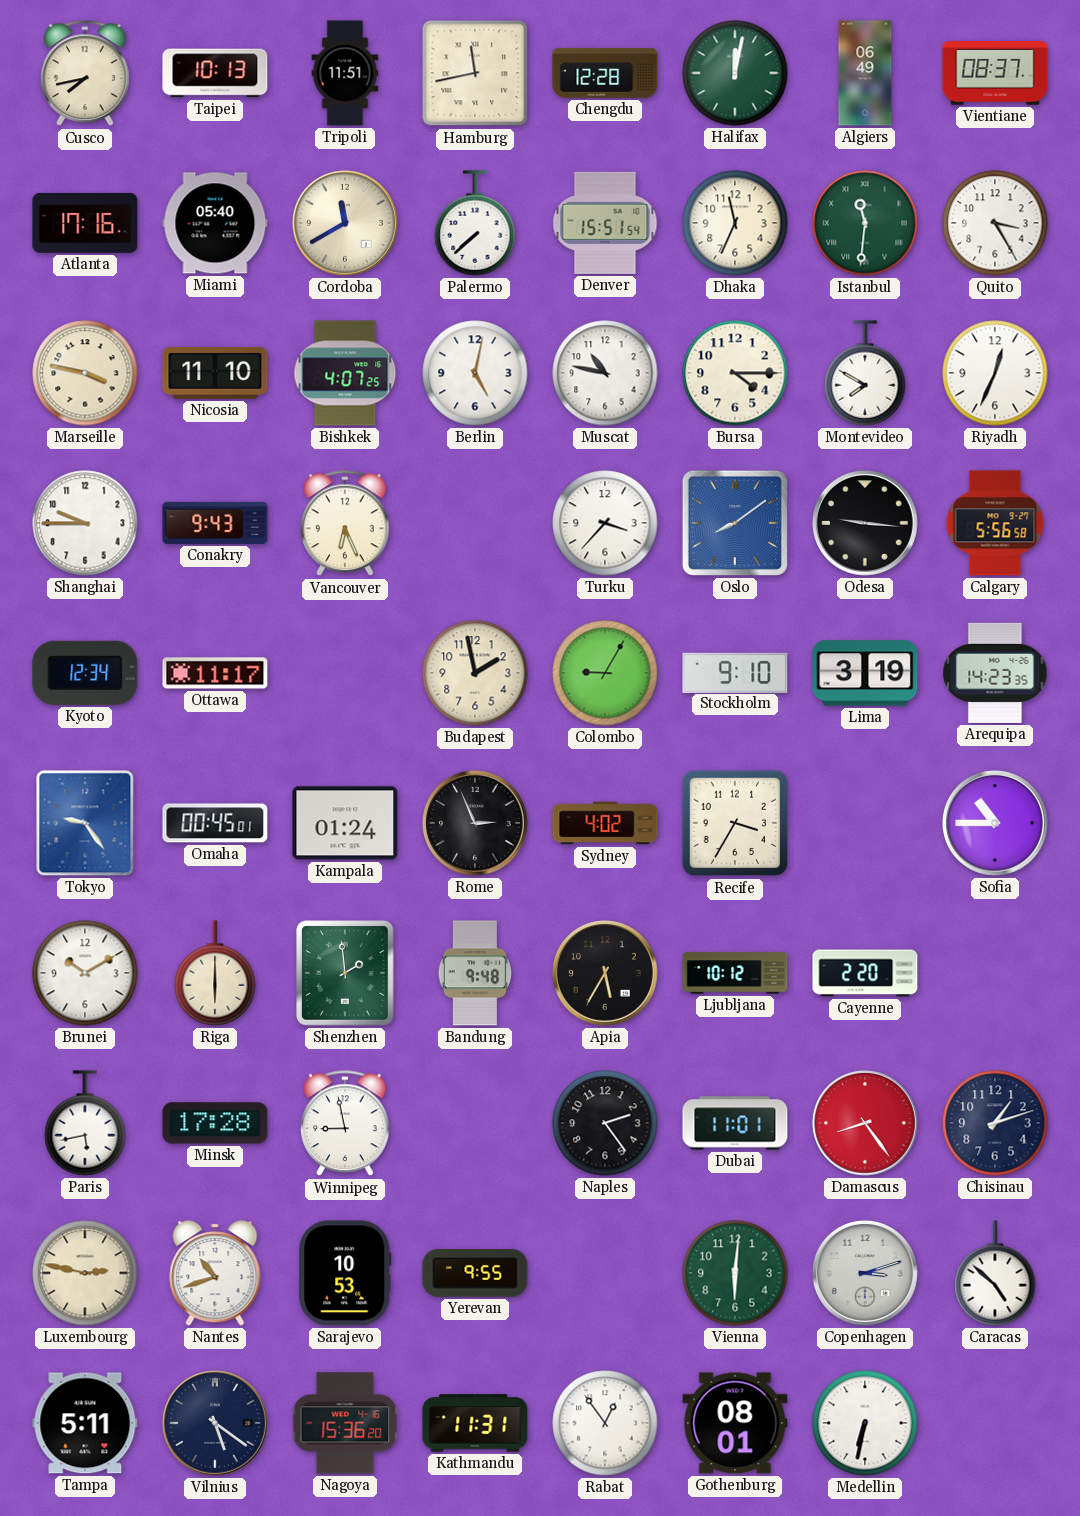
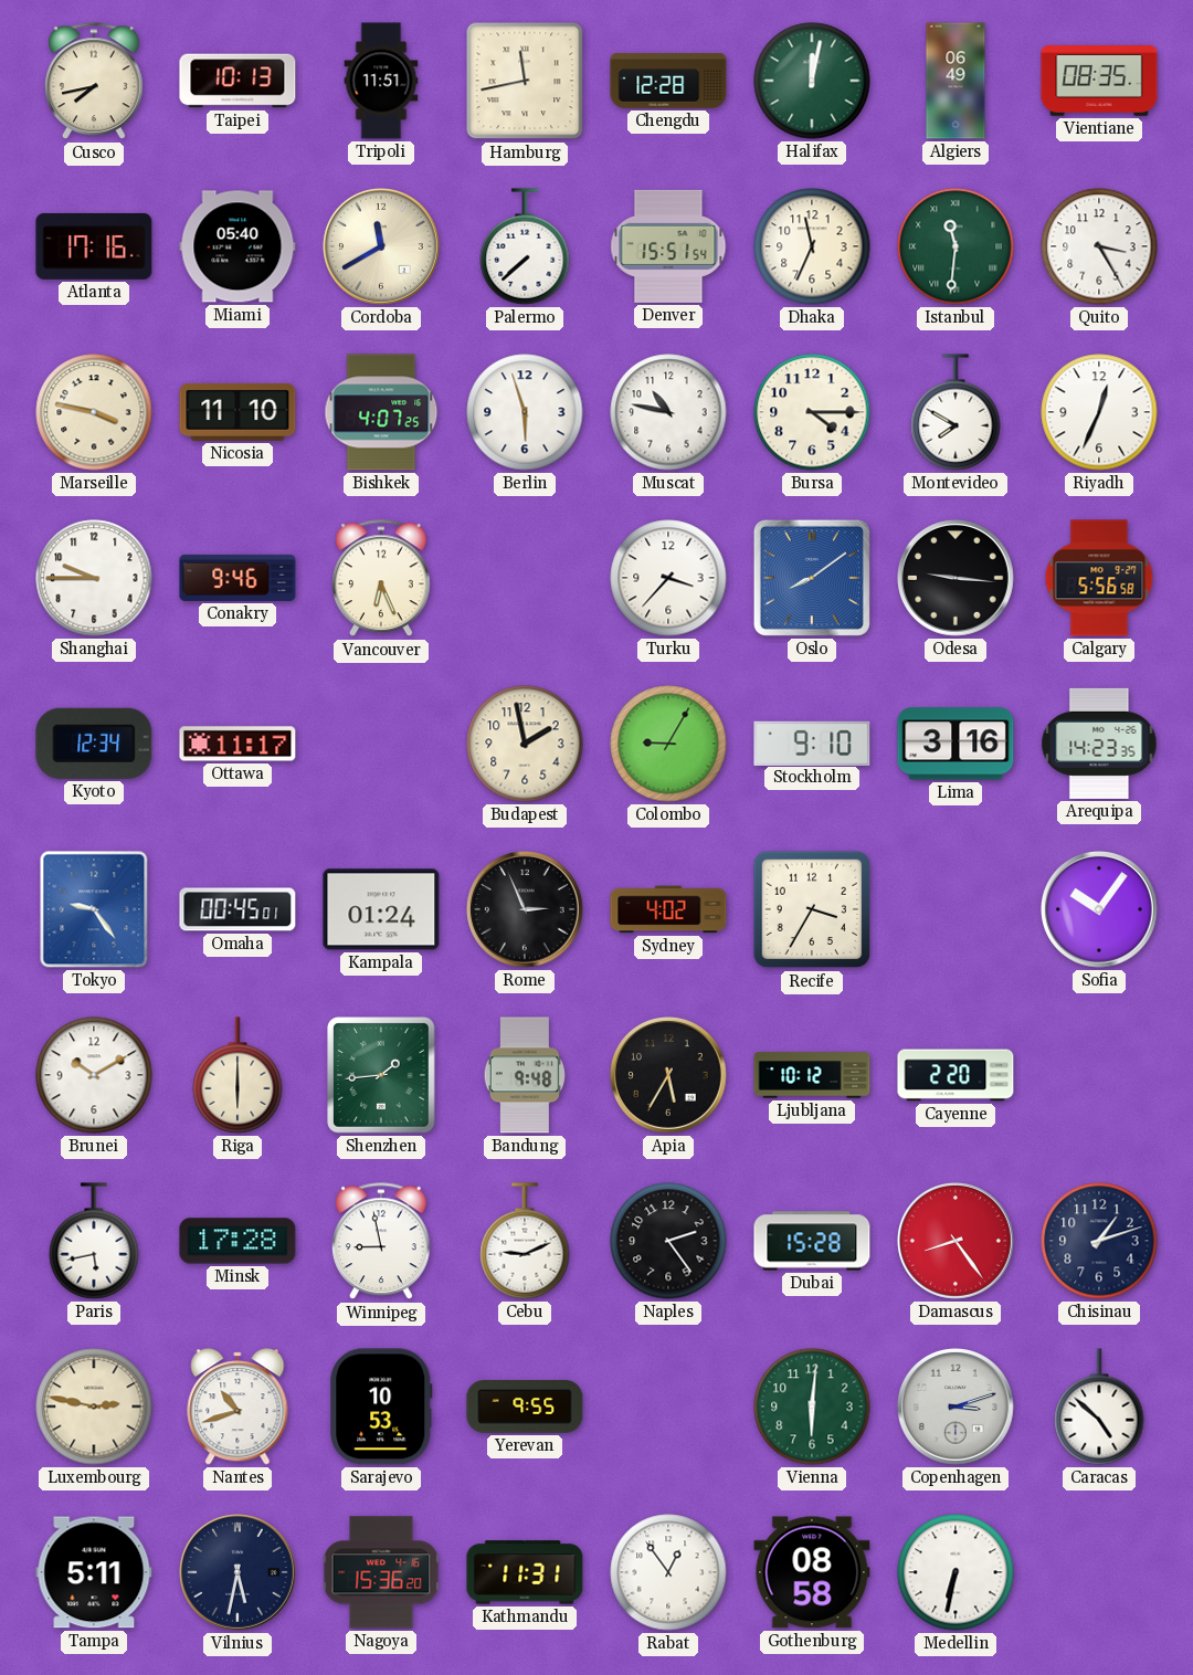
Vientiane: 08:37 -> 08:35 (1099, 81)
Berlin: 5:02 -> 5:57 (525, 412)
Conakry: 9:43 -> 9:46 (237, 578)
Lima: 3:19 -> 3:16 (956, 744)
Sofia: 10:45 -> 10:06 (1099, 909)
Shenzhen: 1:59 -> 1:44 (382, 1076)
Cebu: none -> 9:11 (525, 1241)
Dubai: 11:01 -> 15:28 (812, 1241)
Vilnius: 5:21 -> 5:32 (237, 1572)
Gothenburg: 08:01 -> 08:58 (812, 1572)
